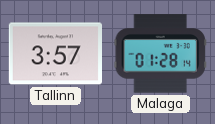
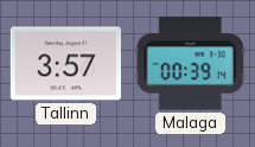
Malaga: 01:28 -> 00:39 (190, 64)
